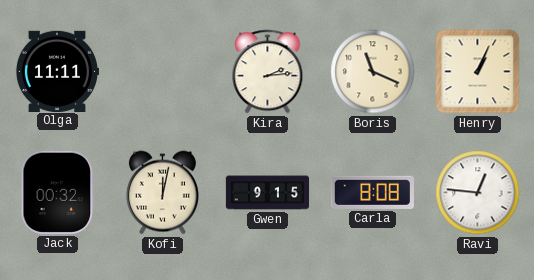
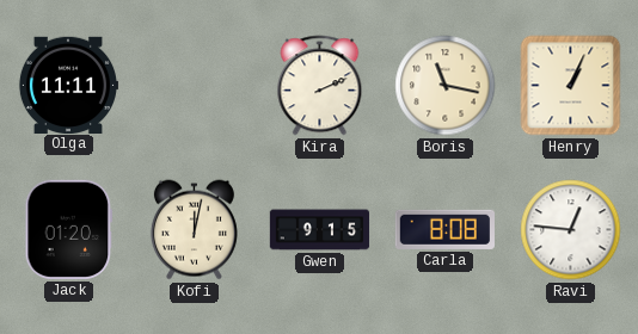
Kira: 2:14 -> 2:11 (320, 86)
Boris: 11:19 -> 11:17 (446, 86)
Jack: 00:32 -> 01:20 (69, 229)
